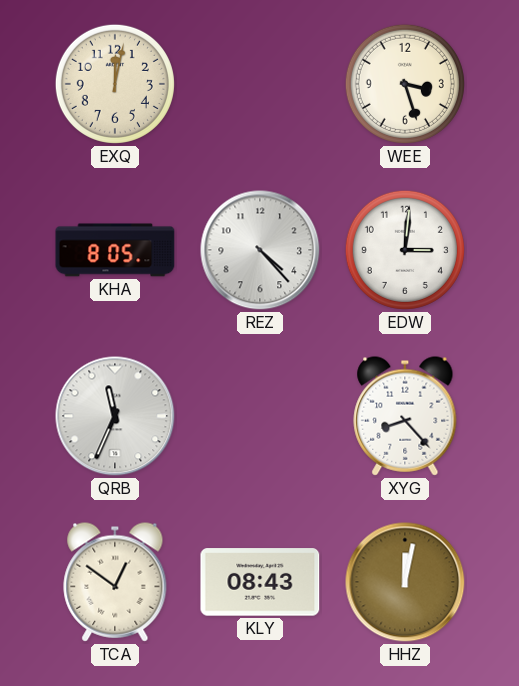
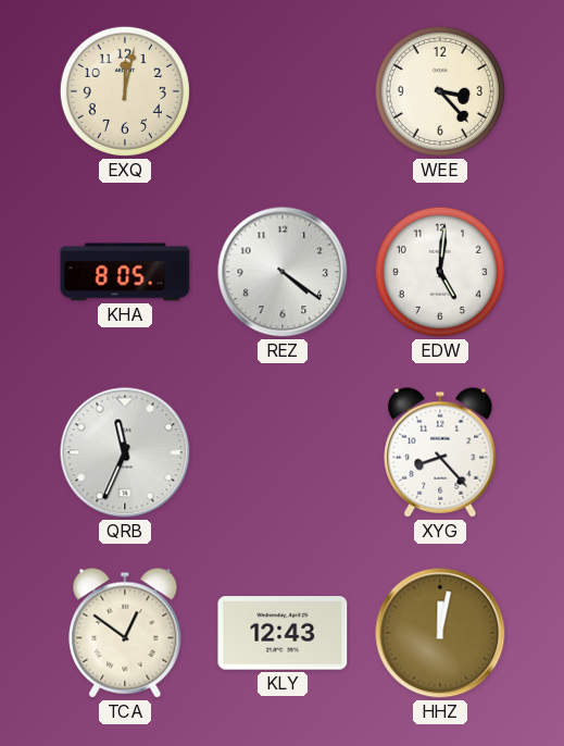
WEE: 3:27 -> 3:23 (440, 91)
REZ: 4:23 -> 4:21 (283, 272)
EDW: 3:01 -> 5:01 (440, 272)
KLY: 08:43 -> 12:43 (283, 633)
